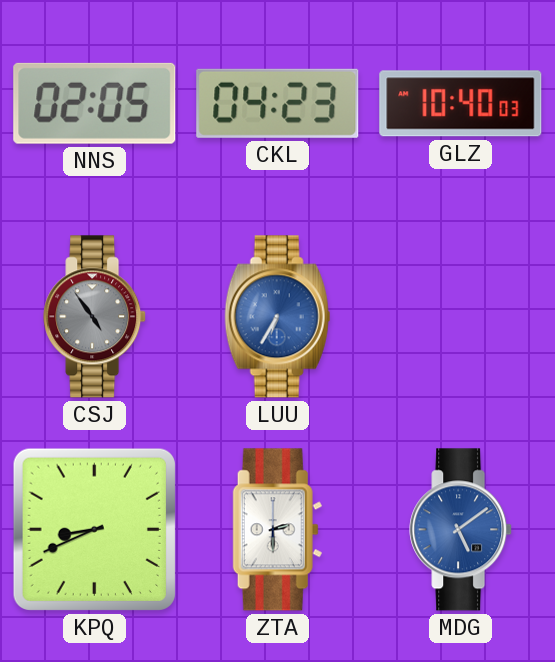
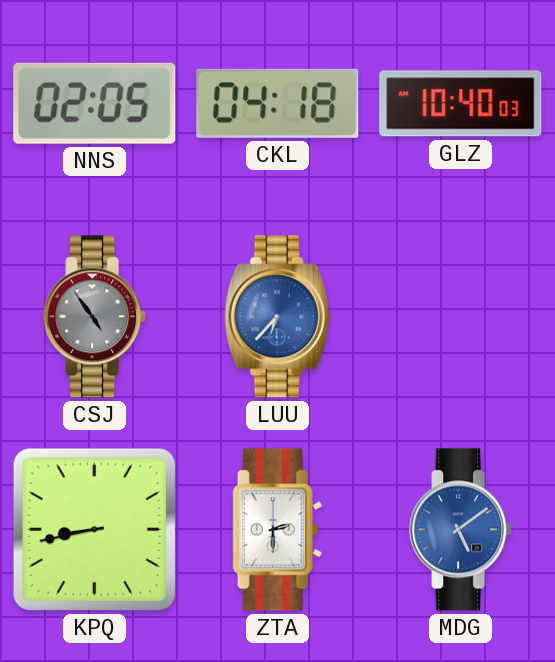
CKL: 04:23 -> 04:18 (278, 103)
LUU: 6:35 -> 6:37 (278, 317)
KPQ: 8:41 -> 8:43 (94, 529)
